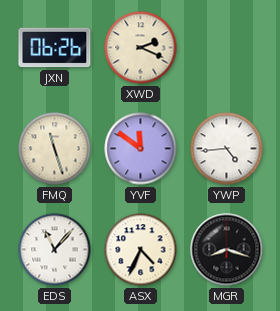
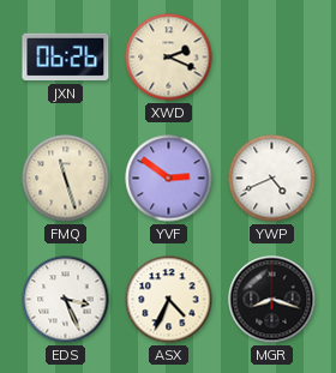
YVF: 11:51 -> 2:51 (169, 179)
YWP: 4:44 -> 4:41 (272, 179)
EDS: 11:07 -> 3:26 (66, 300)
